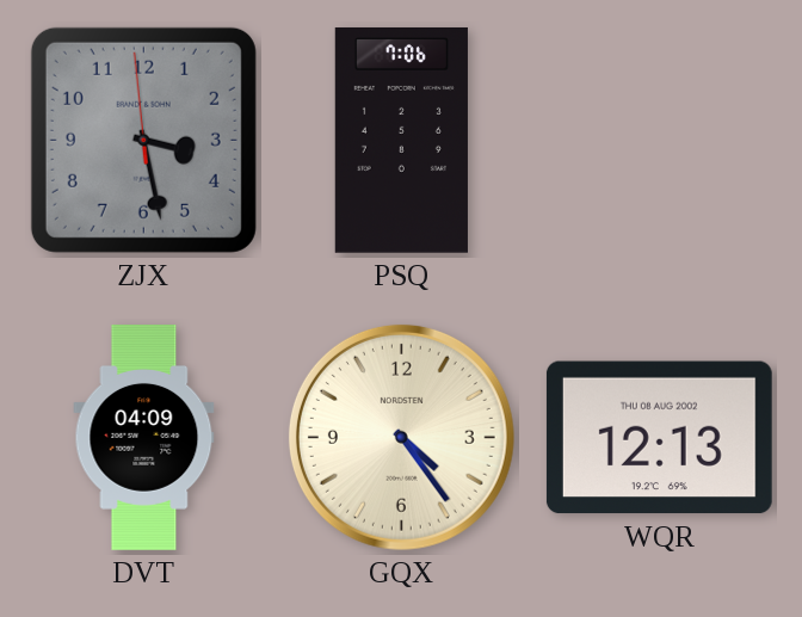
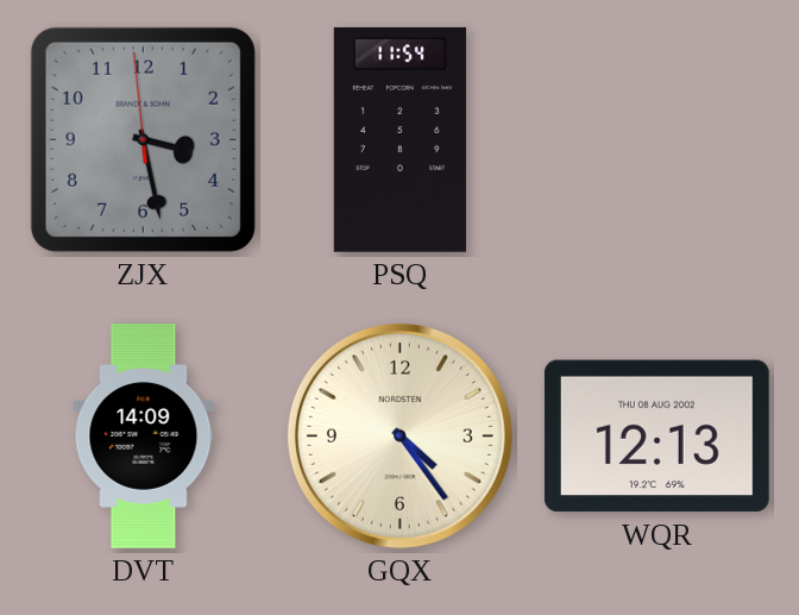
PSQ: 7:06 -> 11:54 (400, 139)
DVT: 04:09 -> 14:09 (144, 437)
